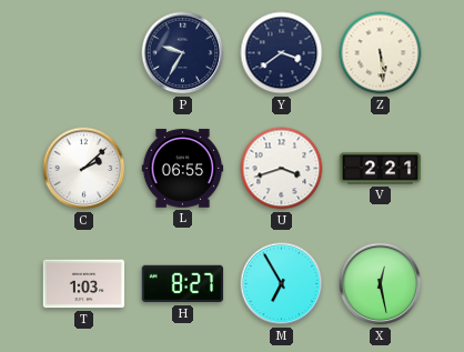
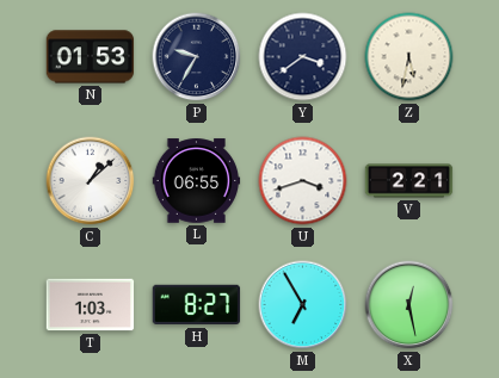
N: none -> 01:53 (91, 57)
Z: 5:29 -> 5:32 (409, 57)
C: 2:08 -> 1:08 (91, 181)
